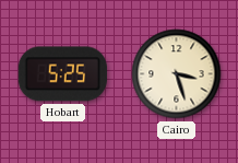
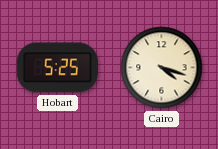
Cairo: 3:27 -> 4:18 (162, 68)
